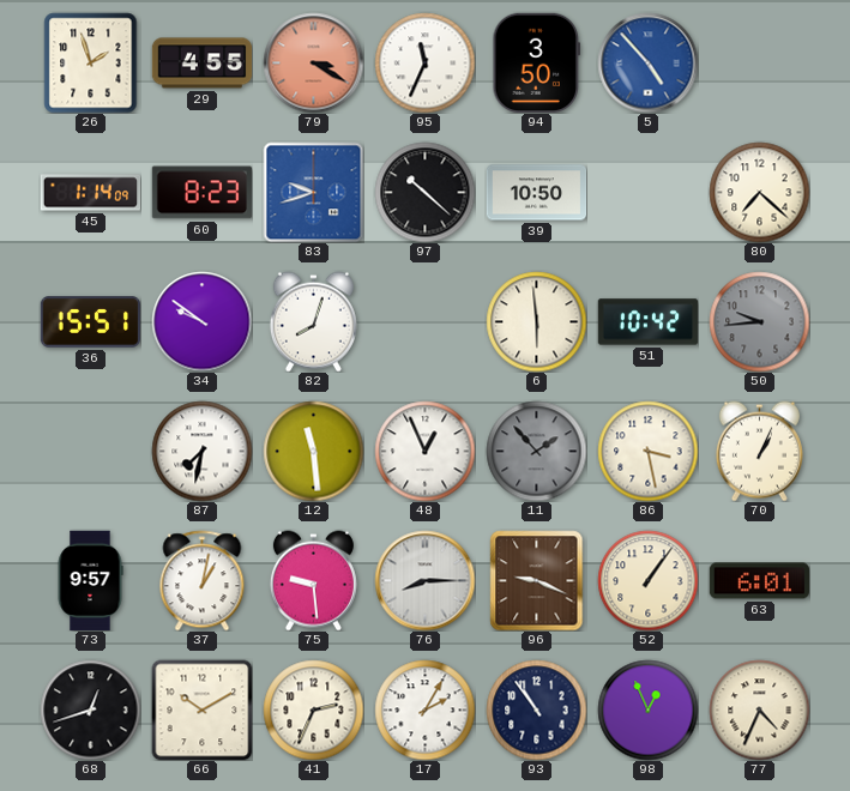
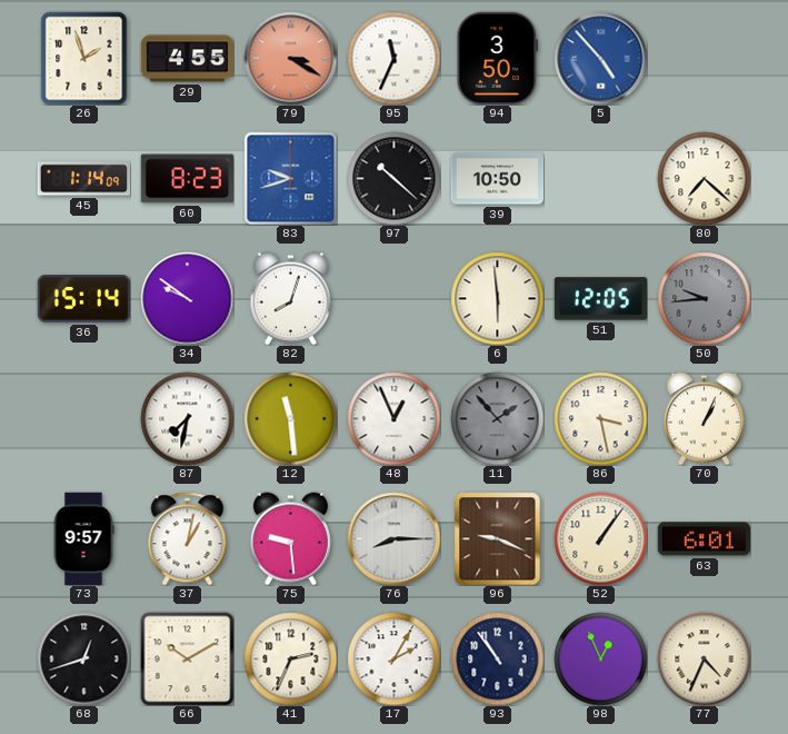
36: 15:51 -> 15:14 (83, 299)
51: 10:42 -> 12:05 (600, 299)
